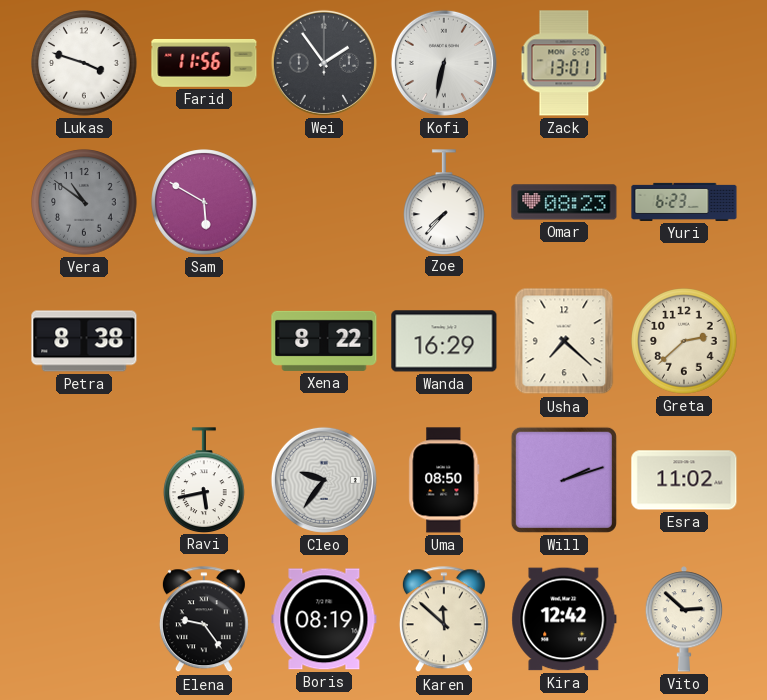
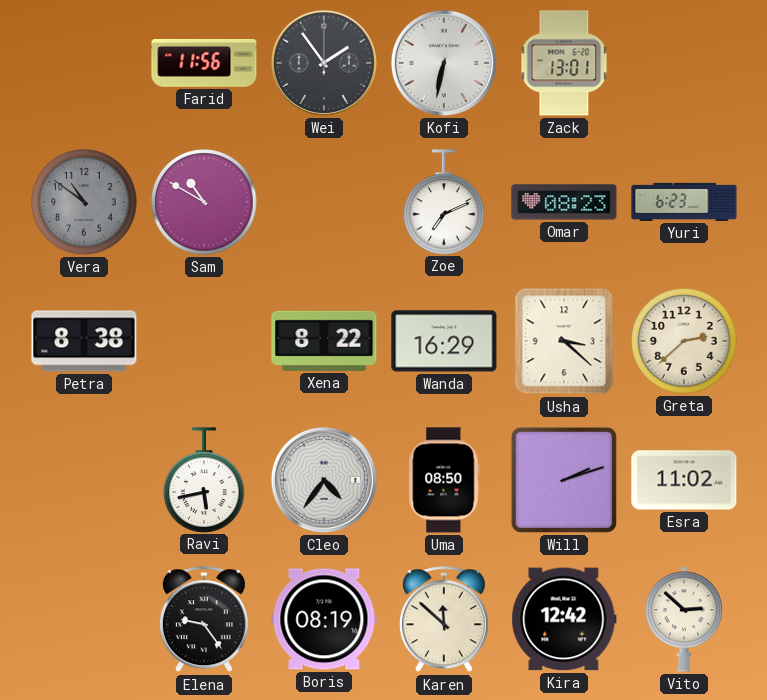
Lukas: 3:48 -> none (84, 63)
Sam: 5:50 -> 10:50 (204, 202)
Zoe: 7:37 -> 7:11 (445, 202)
Usha: 7:22 -> 3:22 (564, 341)
Cleo: 9:36 -> 4:36 (324, 480)
